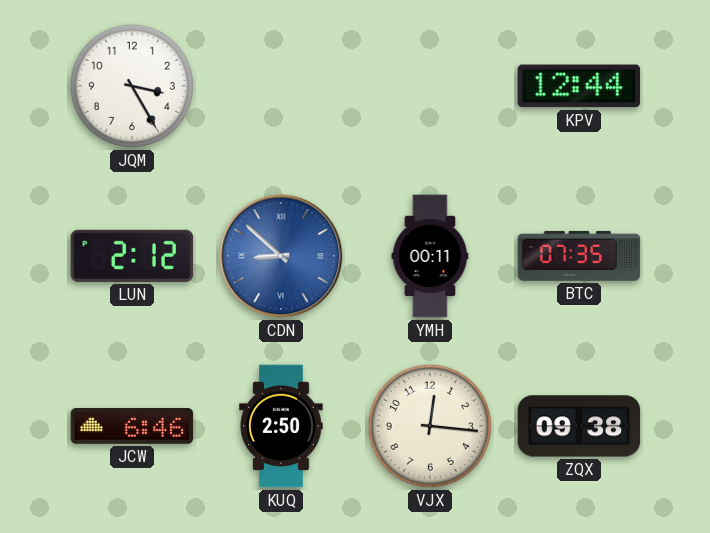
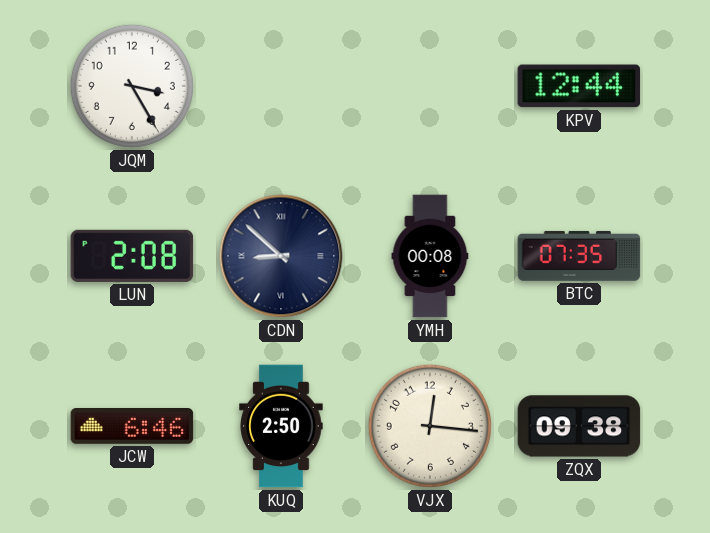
LUN: 2:12 -> 2:08 (132, 256)
CDN dial: blue -> navy (281, 256)
YMH: 00:11 -> 00:08 (430, 256)
